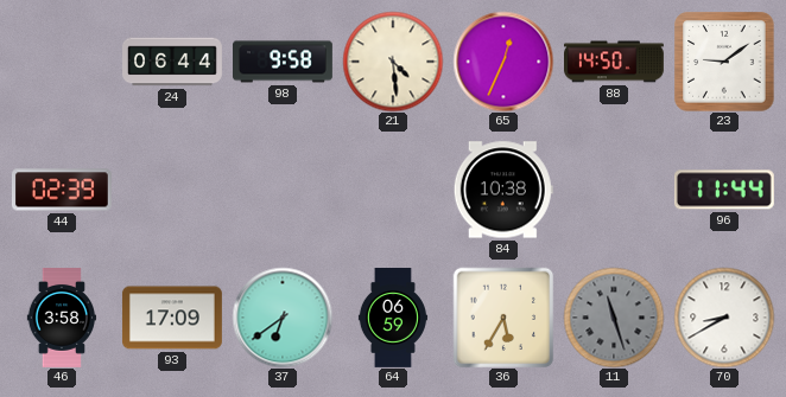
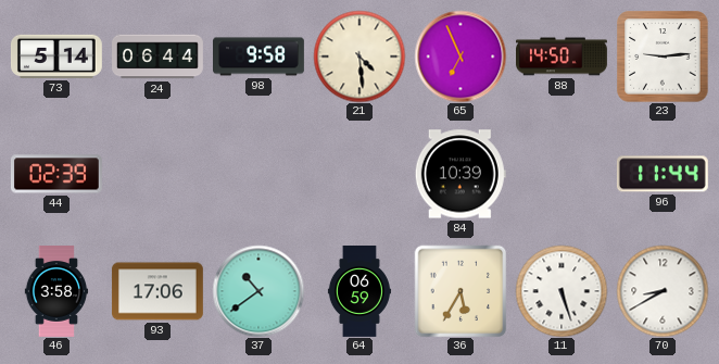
73: none -> 5:14 (56, 57)
65: 12:34 -> 6:56 (461, 57)
23: 9:09 -> 9:14 (663, 57)
84: 10:38 -> 10:39 (461, 174)
93: 17:09 -> 17:06 (157, 291)
37: 6:39 -> 10:39 (258, 291)
11: 11:27 -> 5:27 (562, 291)
11 dial: grey -> white (562, 291)
